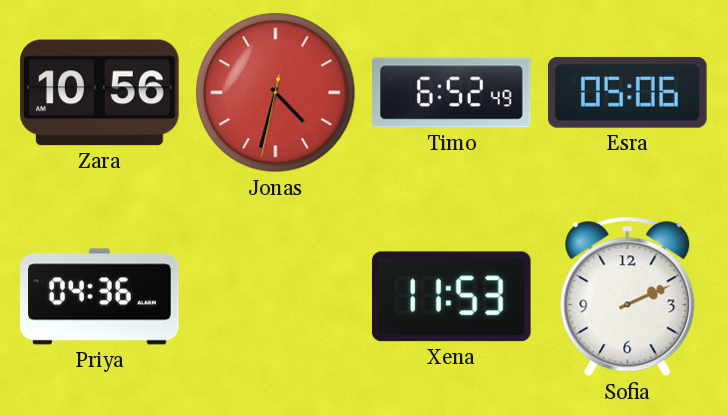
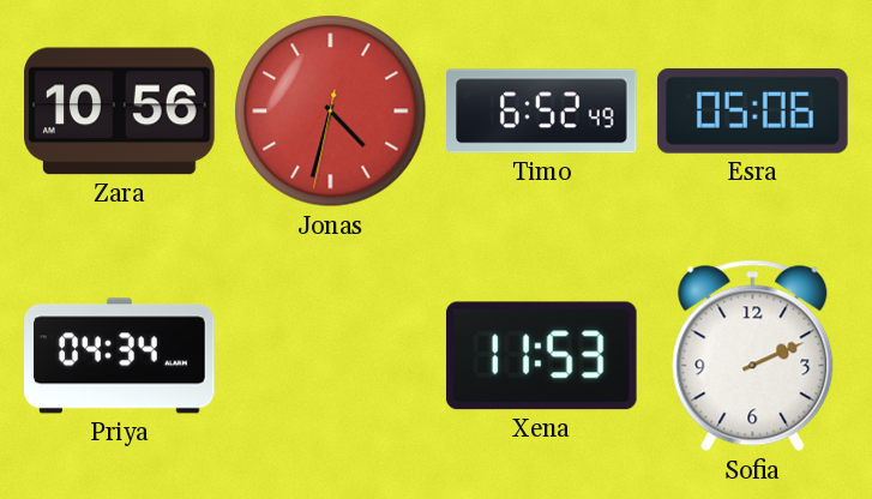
Priya: 04:36 -> 04:34 (120, 356)
